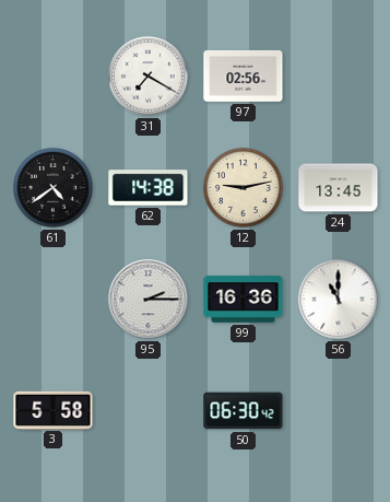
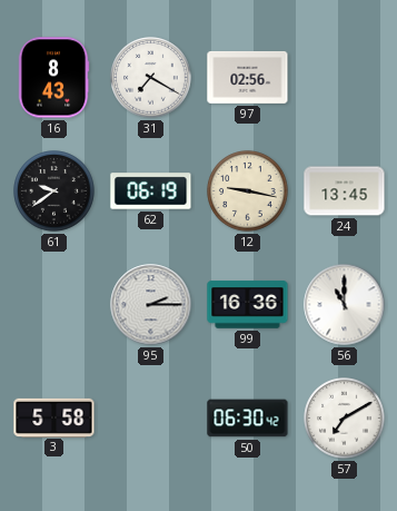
16: none -> 8:43 (53, 78)
61: 4:39 -> 9:39 (54, 191)
62: 14:38 -> 06:19 (151, 191)
12: 9:13 -> 9:17 (248, 191)
57: none -> 7:10 (345, 419)
